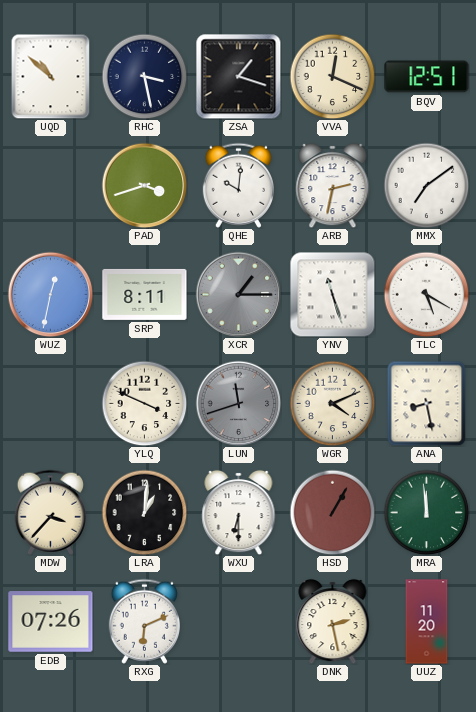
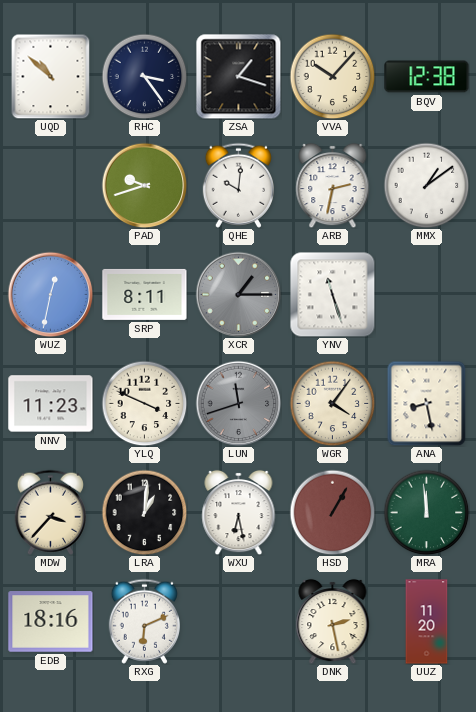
RHC: 3:28 -> 3:24 (144, 76)
VVA: 12:19 -> 10:07 (332, 76)
BQV: 12:51 -> 12:38 (427, 77)
PAD: 3:42 -> 9:42 (144, 185)
MMX: 7:09 -> 1:09 (426, 185)
TLC: 5:20 -> none (426, 294)
NNV: none -> 11:23 (51, 404)
WGR: 4:11 -> 4:06 (332, 403)
WXU: 6:30 -> 6:28 (239, 512)
EDB: 07:26 -> 18:16 (51, 622)
